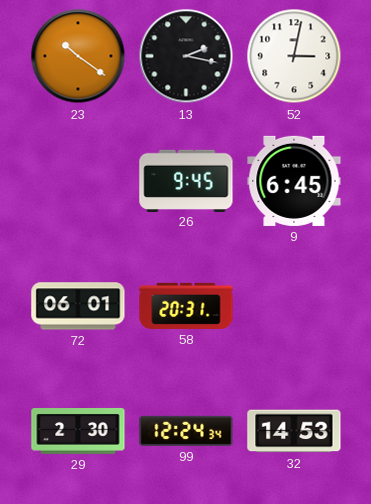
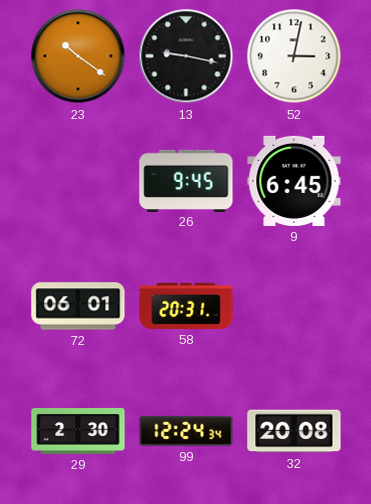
13: 2:17 -> 9:17 (186, 56)
32: 14:53 -> 20:08 (294, 431)
